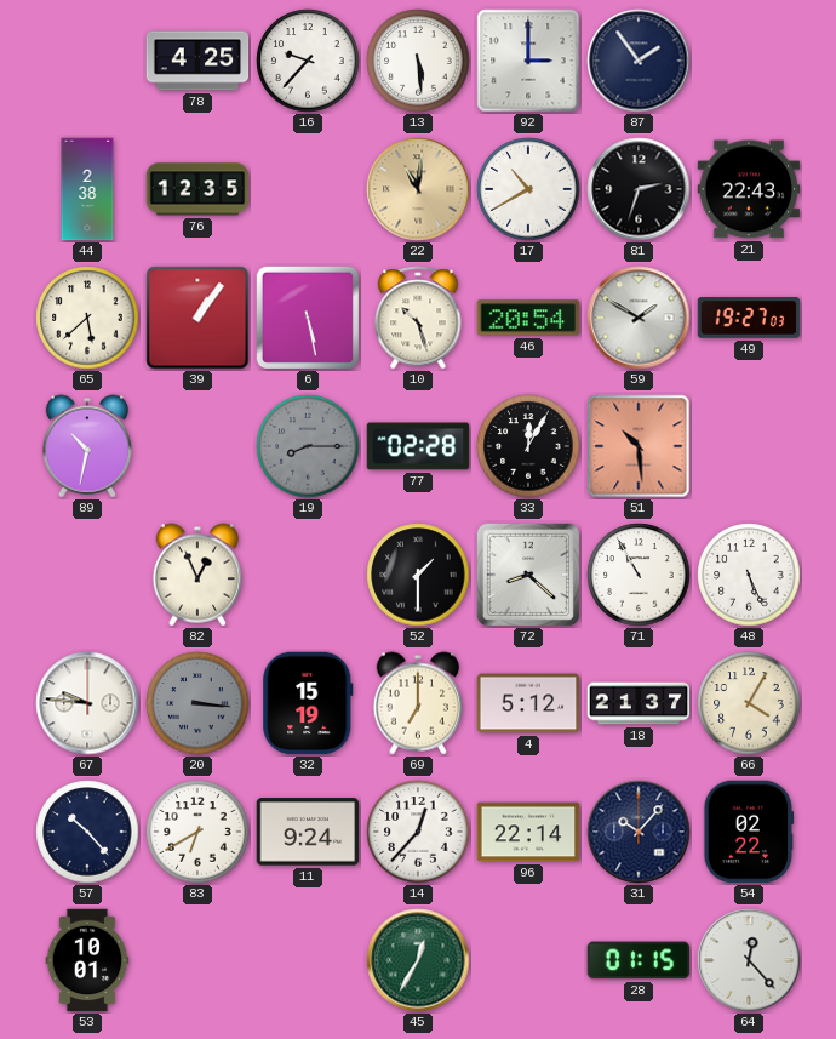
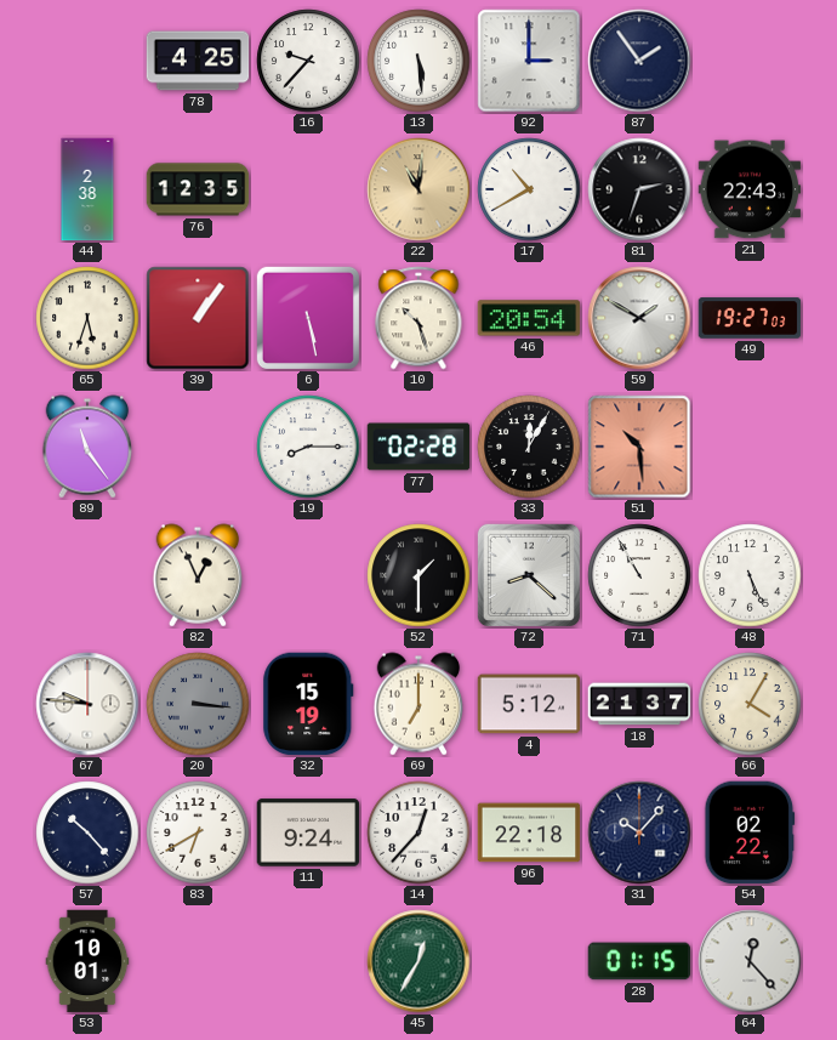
65: 5:38 -> 5:33 (87, 318)
89: 10:32 -> 11:24 (87, 447)
19 dial: grey -> white (308, 447)
96: 22:14 -> 22:18 (529, 832)
